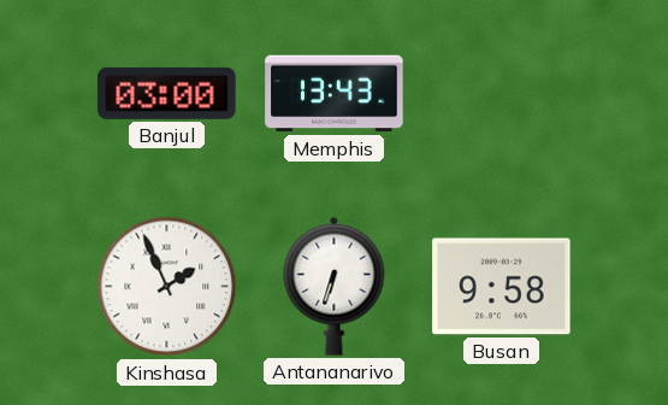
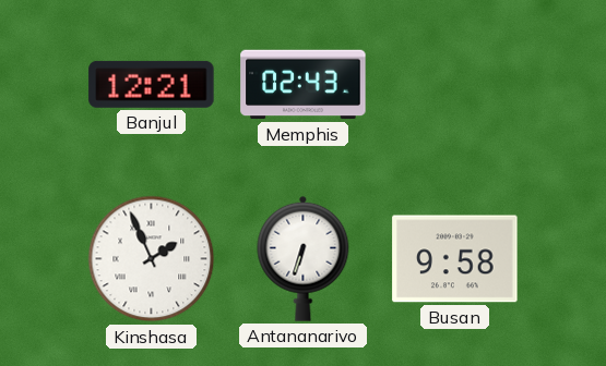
Banjul: 03:00 -> 12:21 (152, 84)
Memphis: 13:43 -> 02:43 (304, 85)
